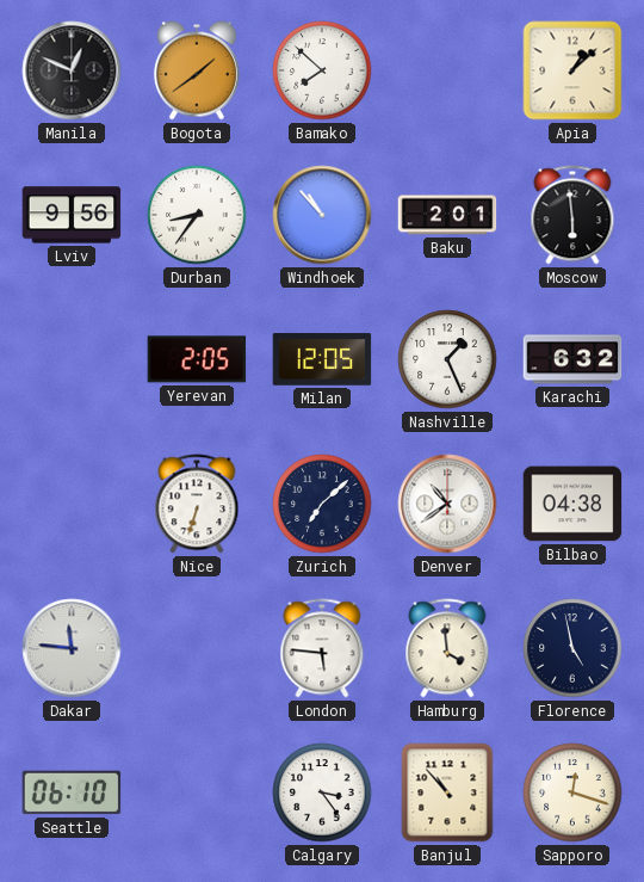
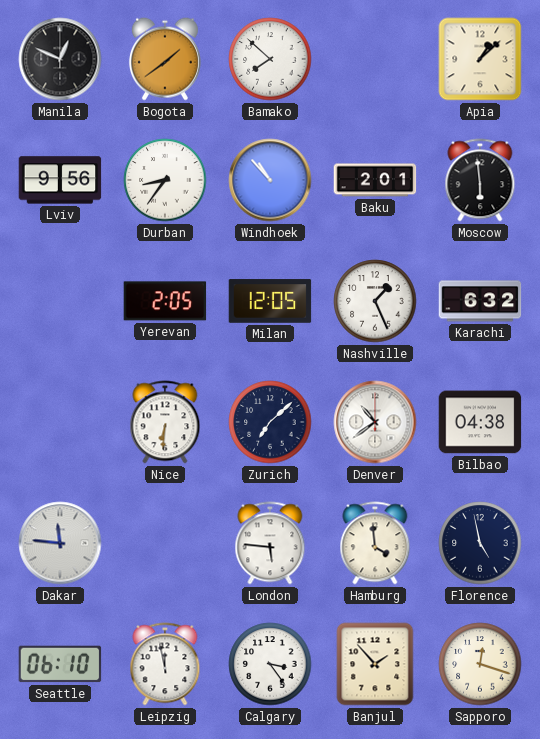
Nice: 6:33 -> 6:31 (165, 422)
Leipzig: none -> 11:58 (165, 664)
Banjul: 10:53 -> 1:53 (375, 664)
